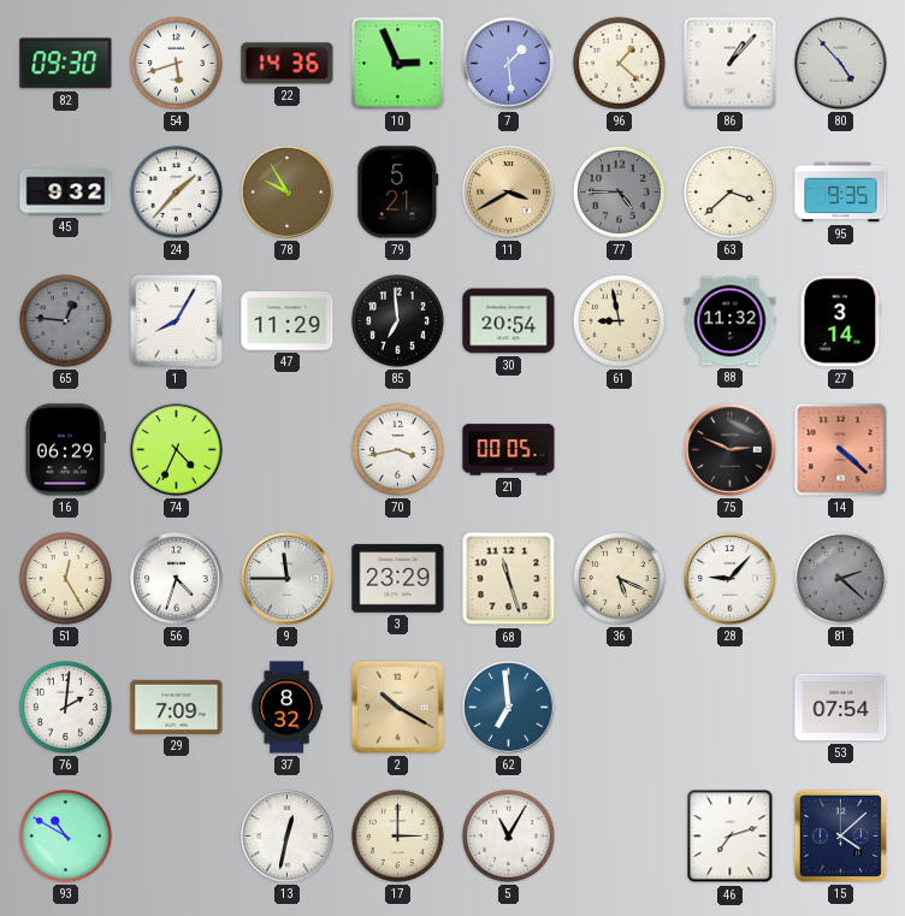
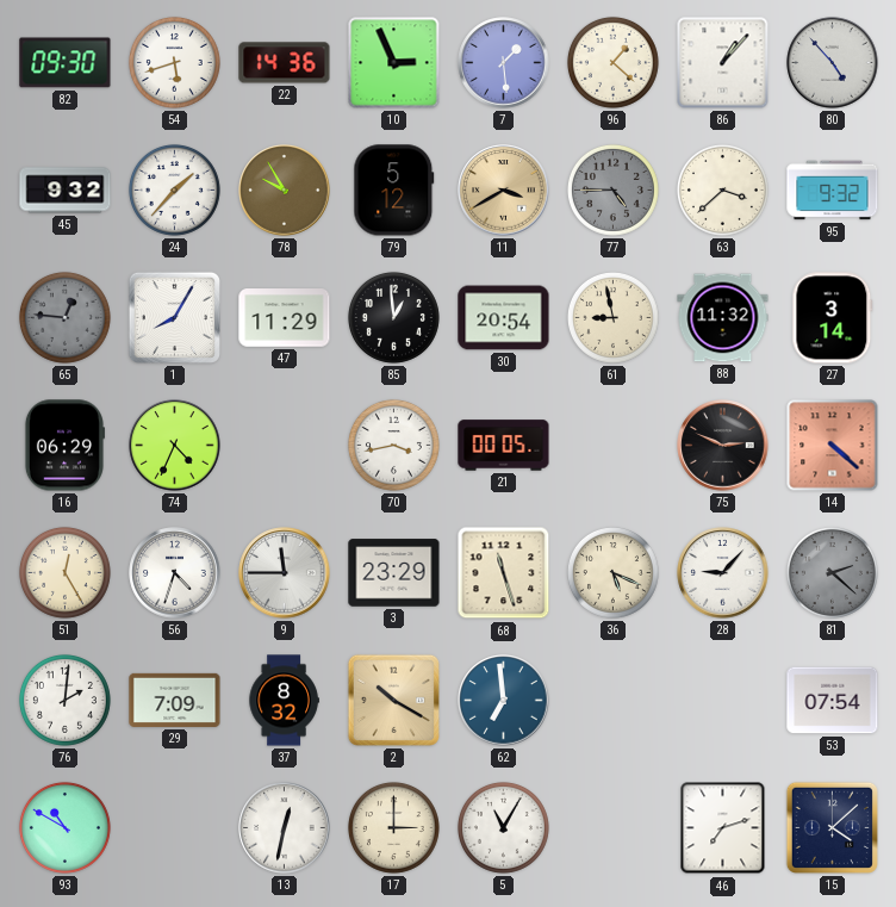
79: 5:21 -> 5:12 (394, 191)
95: 9:35 -> 9:32 (833, 191)
85: 6:59 -> 12:59 (393, 317)
